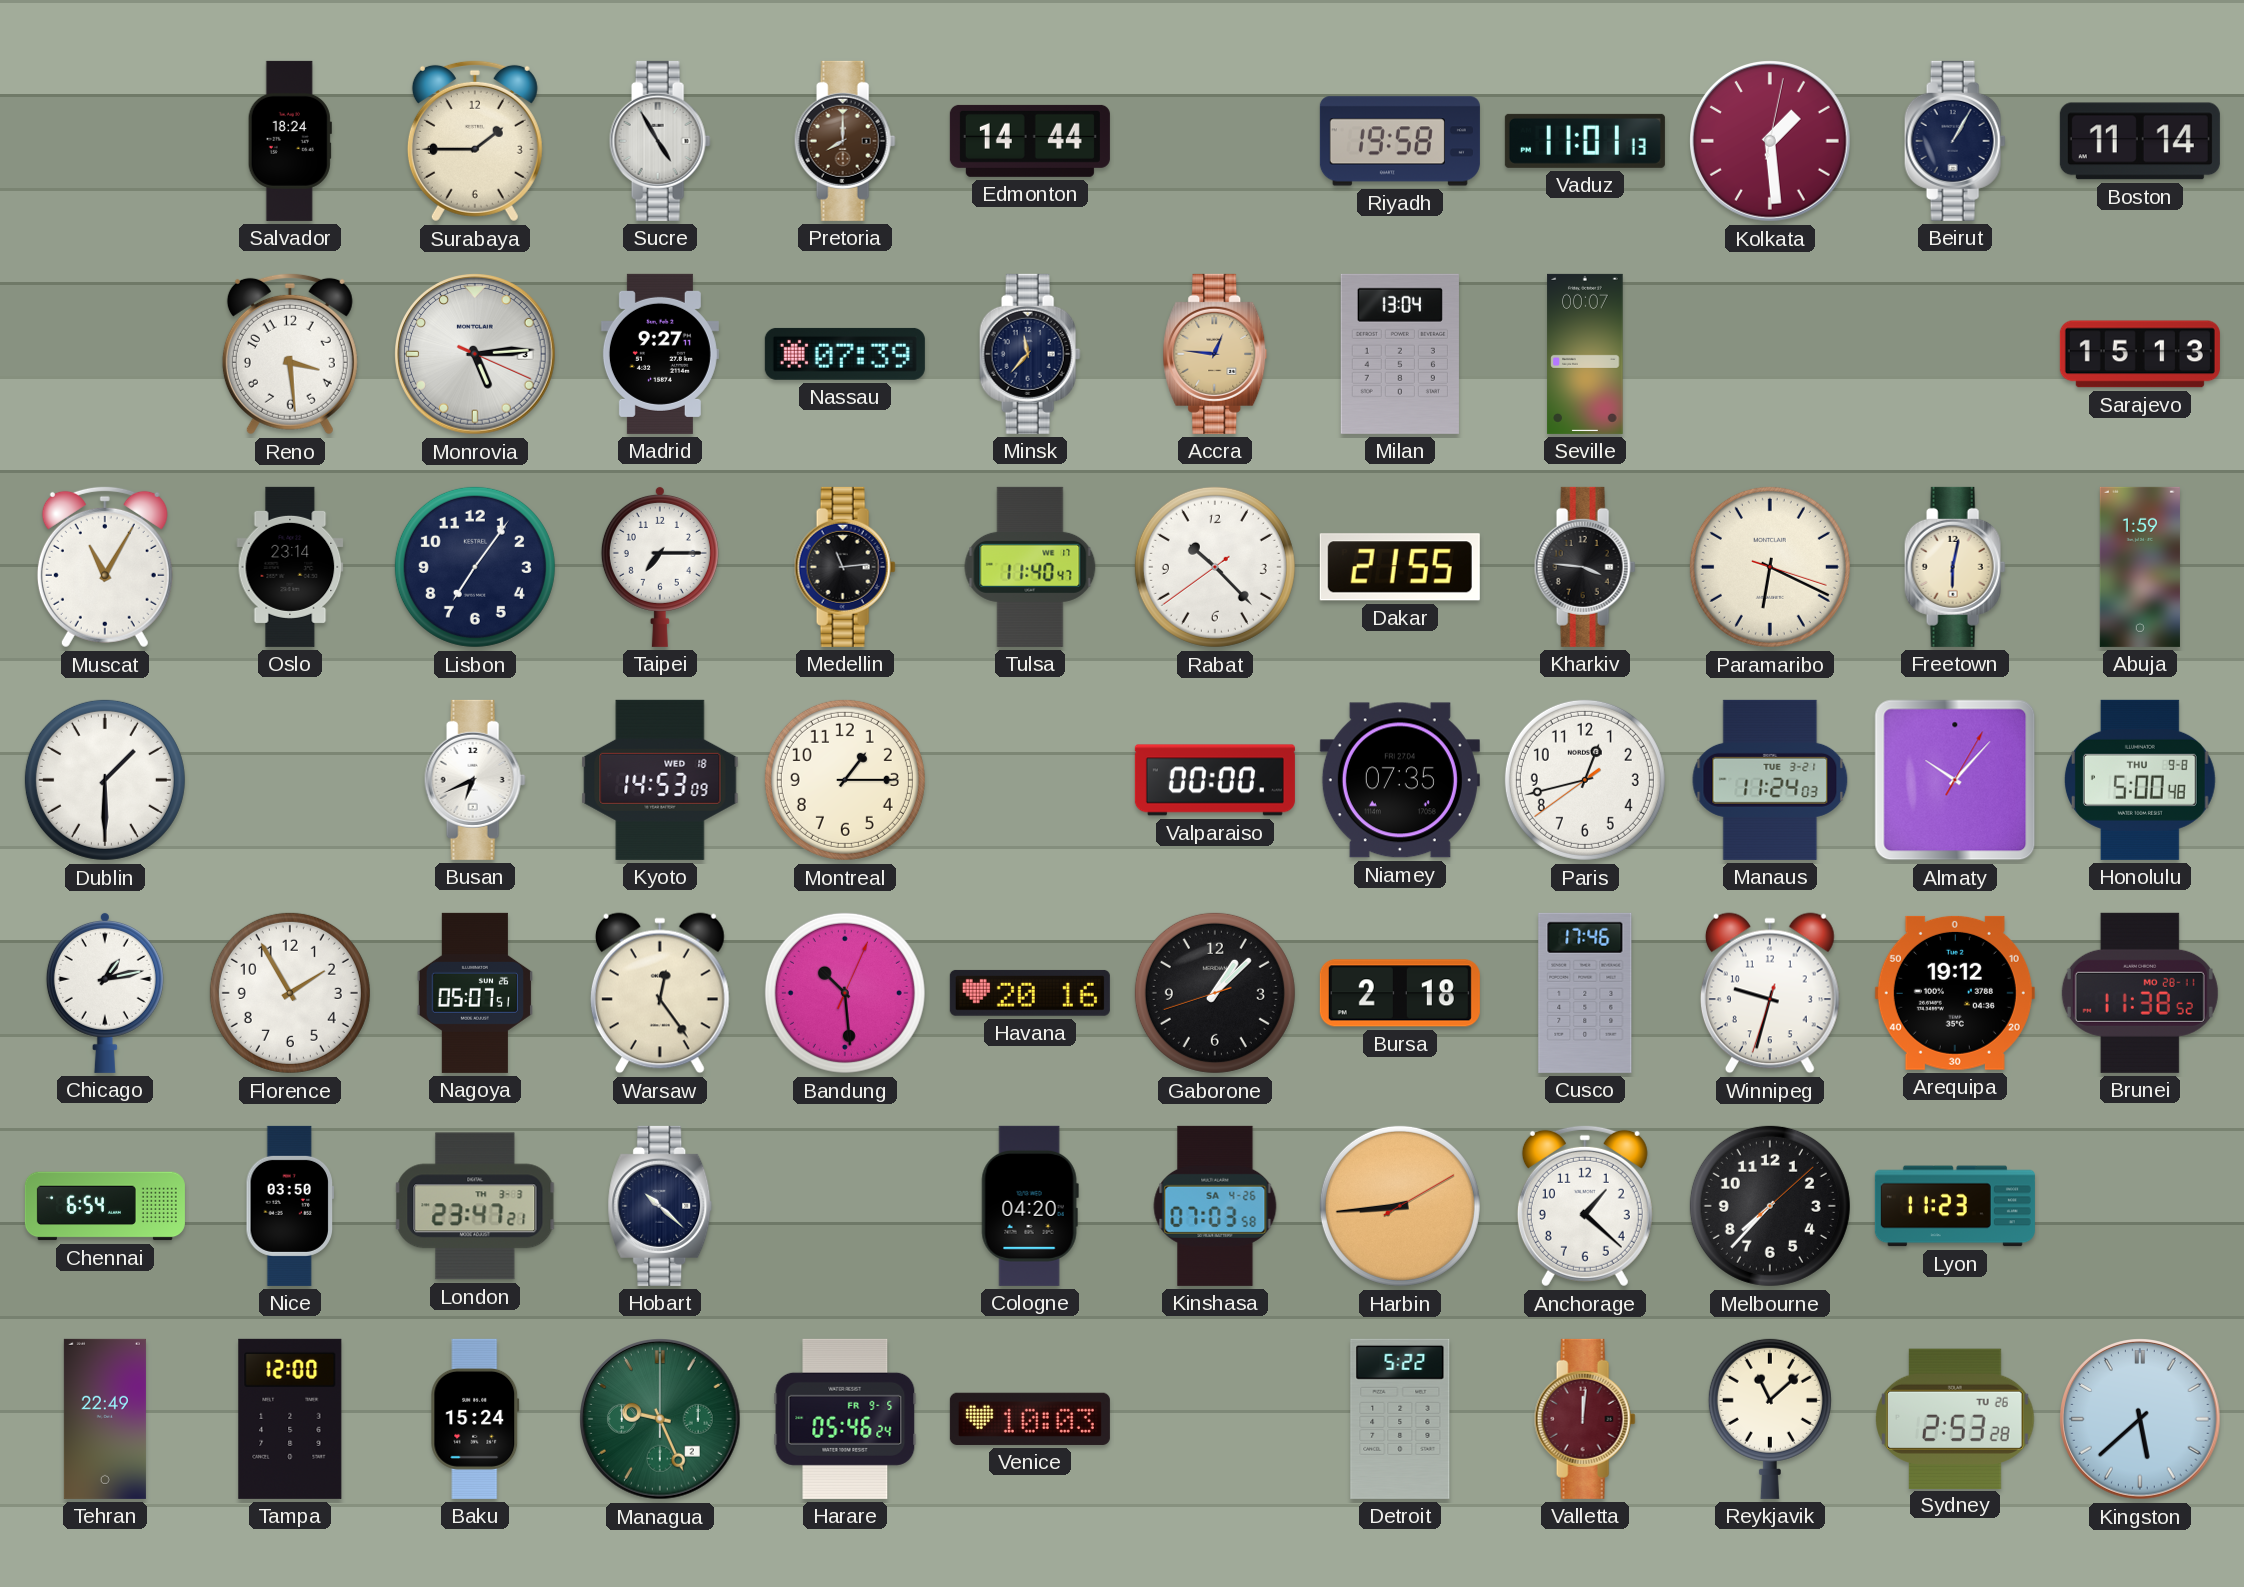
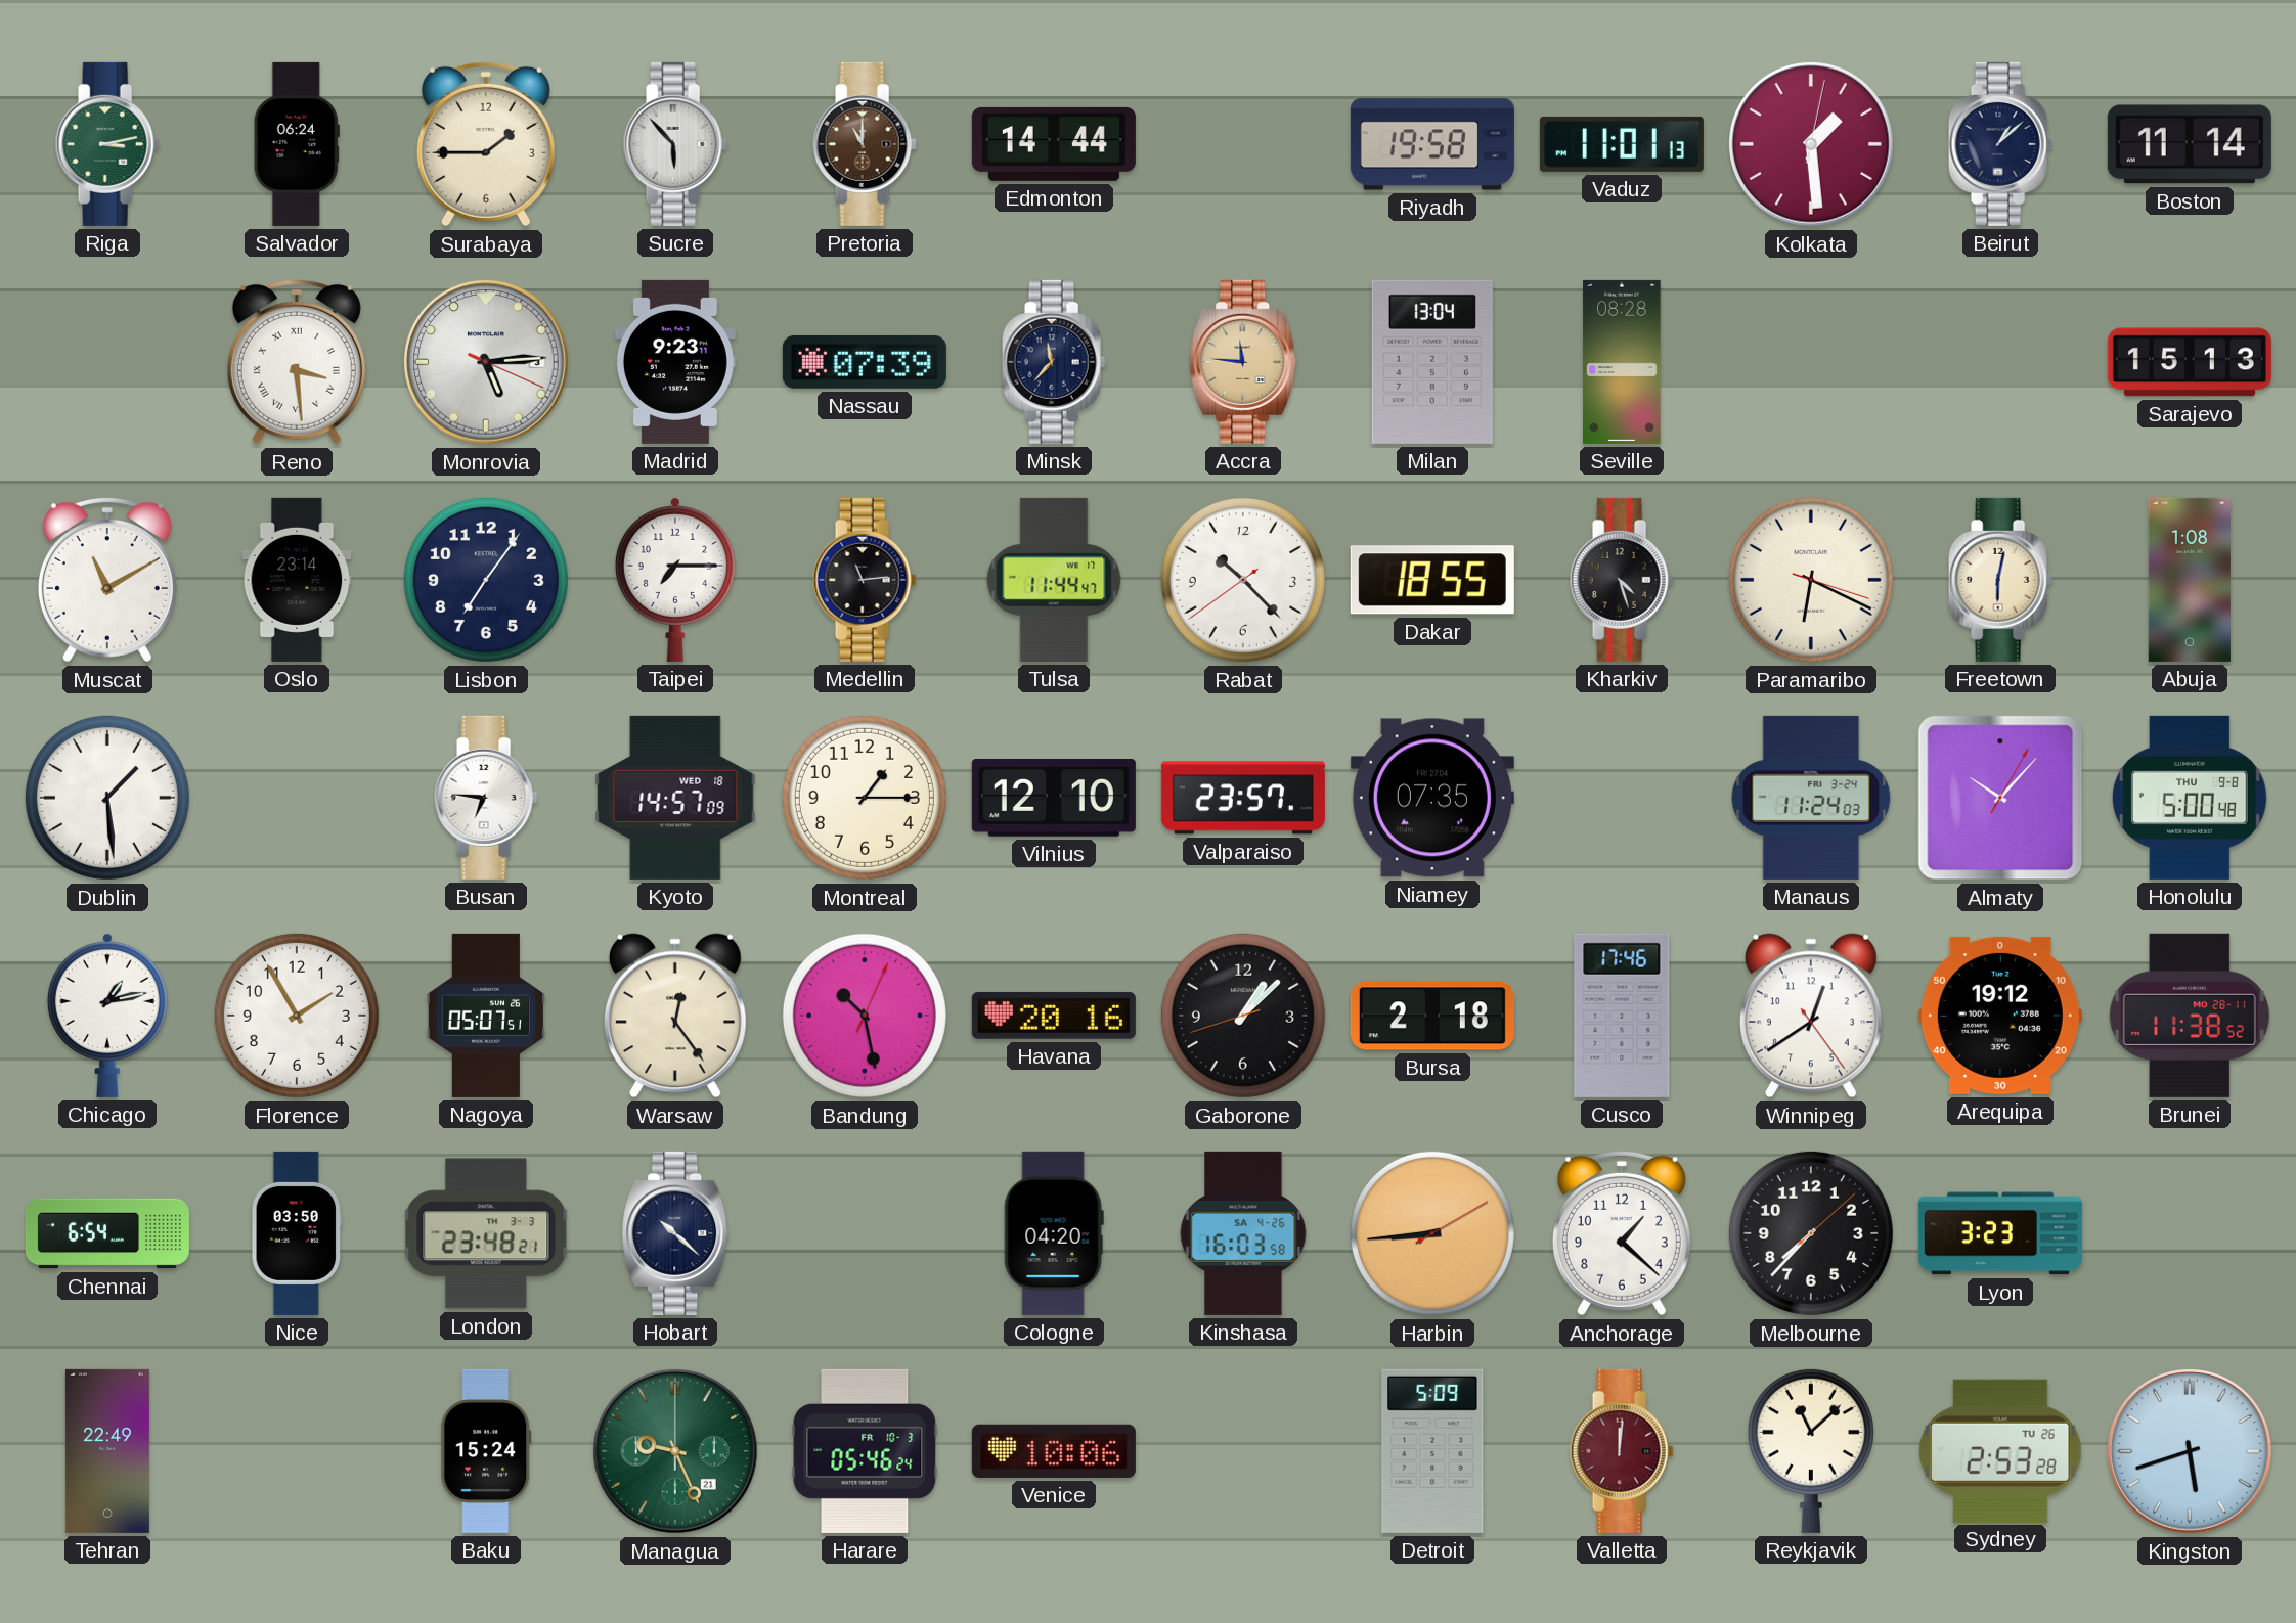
Riga: none -> 3:13 (107, 144)
Salvador: 18:24 -> 06:24 (297, 144)
Sucre: 4:55 -> 5:53 (675, 144)
Pretoria: 8:00 -> 11:00 (865, 144)
Beirut: 1:05 -> 1:08 (2000, 144)
Reno numerals: Arabic -> Roman (297, 362)
Madrid: 9:27 -> 9:23 (675, 362)
Accra: 12:46 -> 11:46 (1243, 362)
Seville: 00:07 -> 08:28 (1622, 362)
Muscat: 11:05 -> 11:10 (107, 580)
Tulsa: 11:40 -> 11:44 (1054, 580)
Dakar: 21:55 -> 18:55 (1432, 580)
Kharkiv: 3:46 -> 4:27 (1622, 580)
Abuja: 1:59 -> 1:08 (2190, 580)
Dublin: 1:30 -> 1:29 (107, 798)
Busan: 6:41 -> 6:46 (486, 798)
Kyoto: 14:53 -> 14:57 (675, 798)
Vilnius: none -> 12:10 (1054, 798)
Valparaiso: 00:00 -> 23:57 (1243, 798)
Paris: 12:42 -> none (1585, 780)
Manaus date: TUE 3-21 -> FRI 3-24 (1811, 798)
Bandung: 10:29 -> 10:28 (865, 1016)
Winnipeg: 9:32 -> 12:39 (1811, 1016)
London: 23:47 -> 23:48 (486, 1233)
Kinshasa: 07:03 -> 16:03 (1243, 1233)
Lyon: 11:23 -> 3:23 (2000, 1233)
Tampa: 12:00 -> none (290, 1419)
Managua date: 2 -> 21 (675, 1451)
Harare date: FR 9-5 -> FR 10-3 (865, 1451)
Venice: 10:03 -> 10:06 (1054, 1451)
Detroit: 5:22 -> 5:09 (1432, 1451)
Kingston: 5:38 -> 5:42 (2190, 1451)
